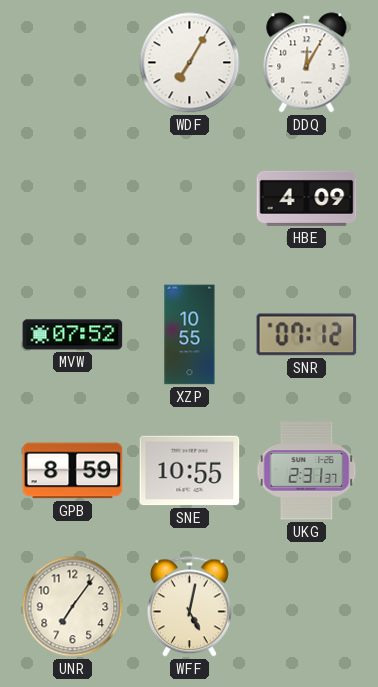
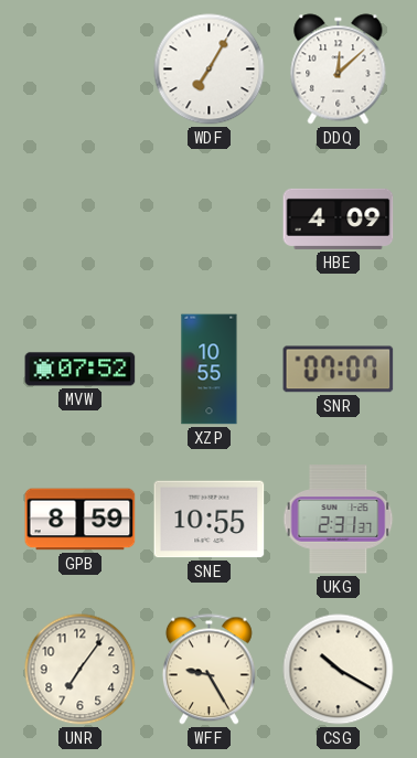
DDQ: 12:05 -> 12:08 (339, 70)
SNR: 07:12 -> 07:07 (339, 370)
WFF: 5:02 -> 9:25 (209, 670)
CSG: none -> 10:20 (339, 670)
